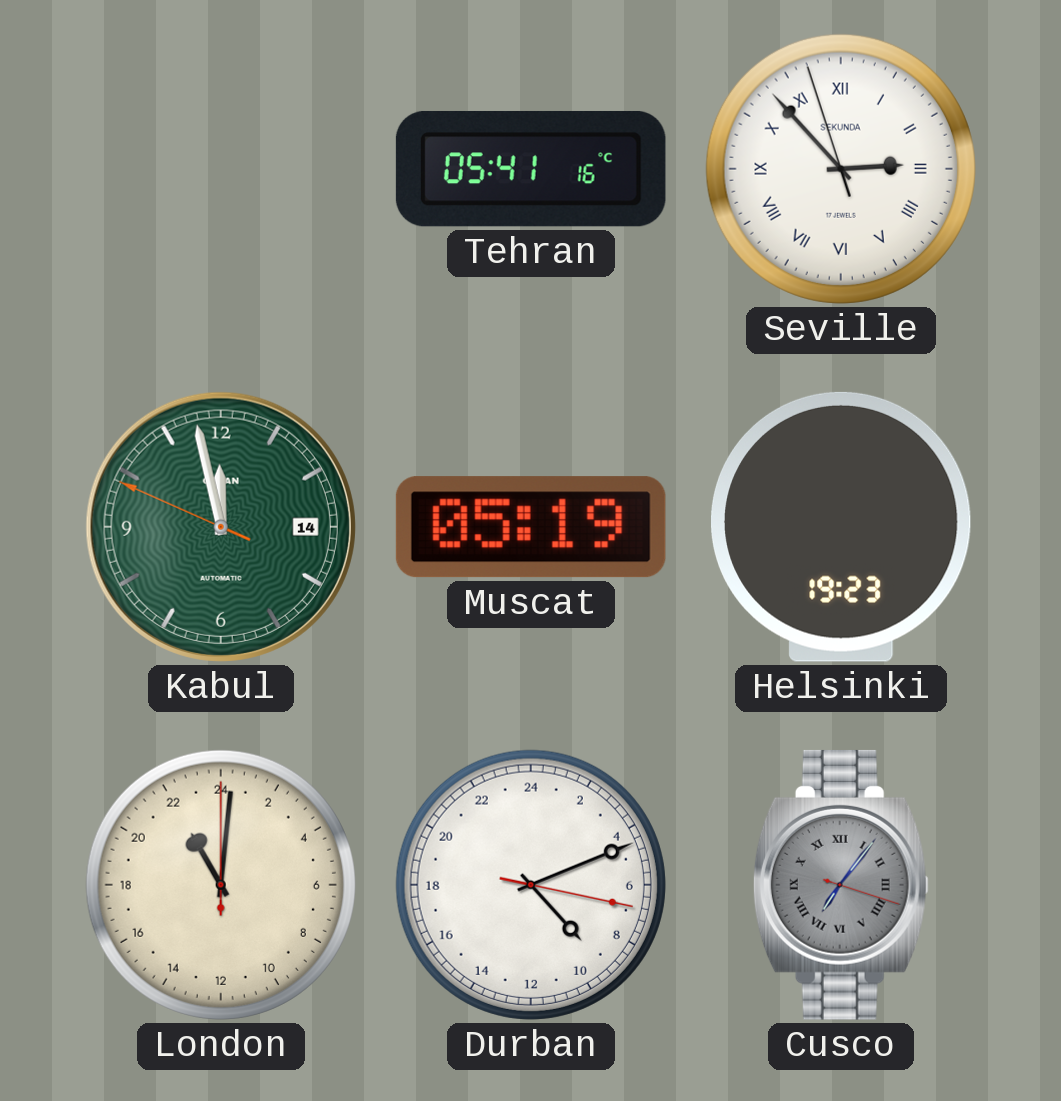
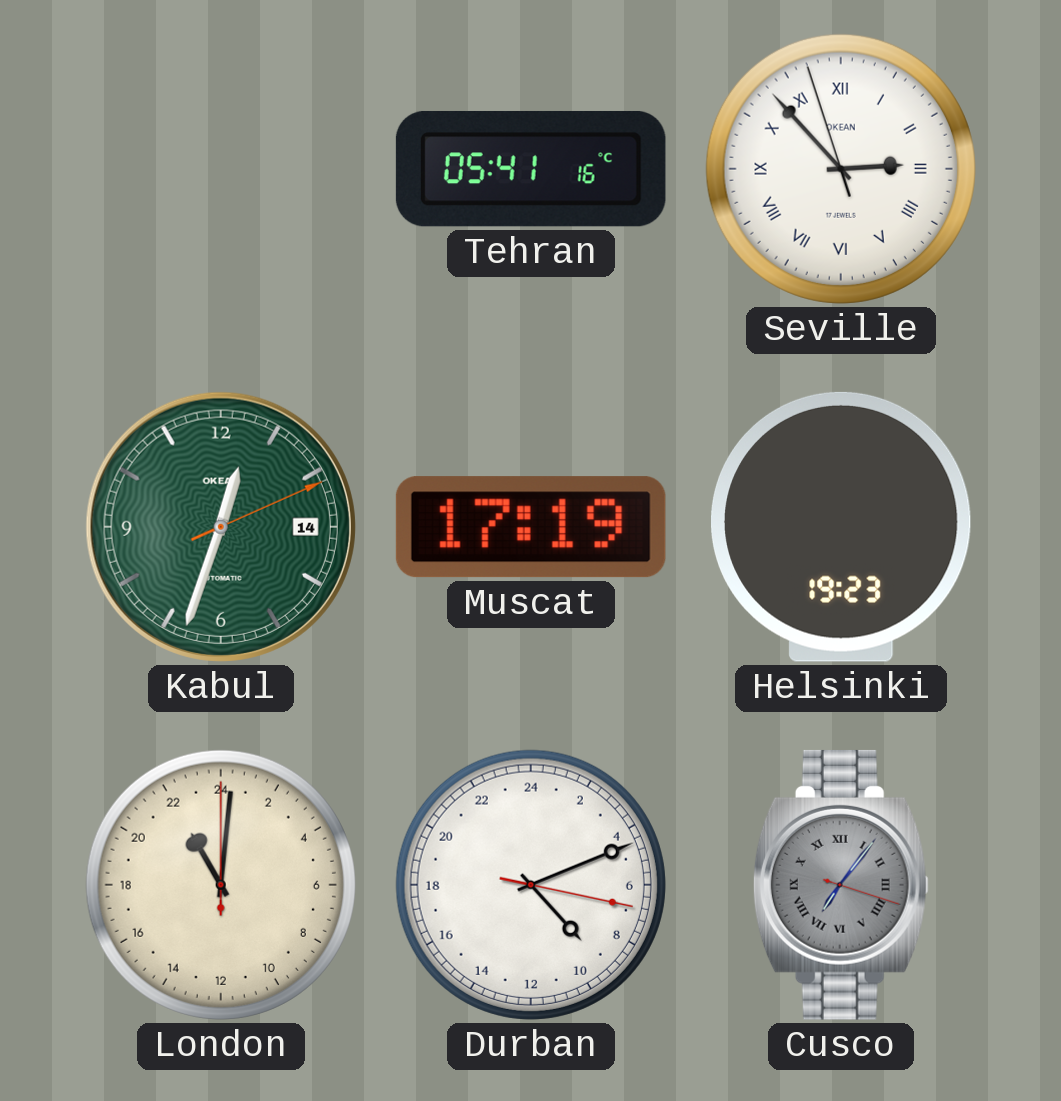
Seville brand: SEKUNDA -> OKEAN (841, 169)
Kabul: 11:57 -> 12:33 (221, 527)
Muscat: 05:19 -> 17:19 (531, 527)
